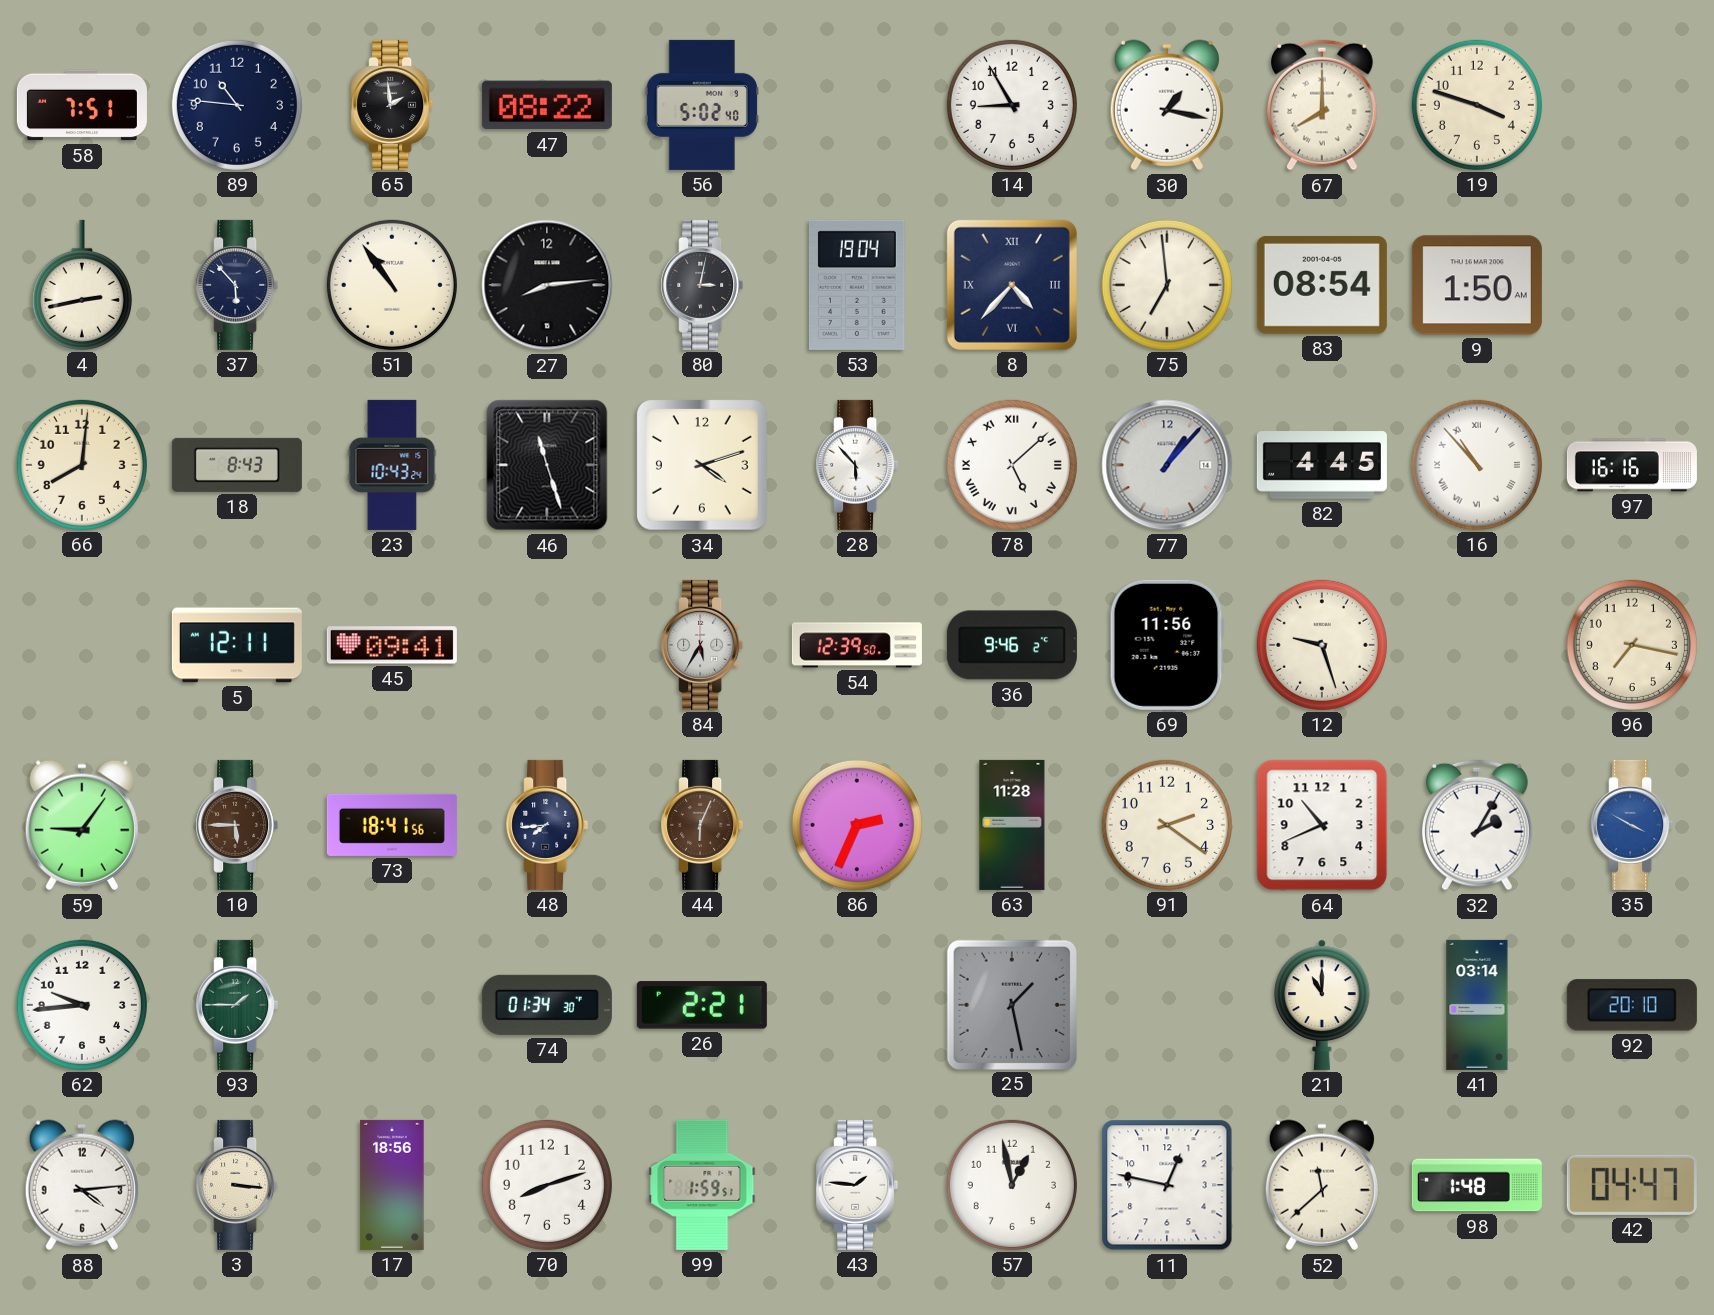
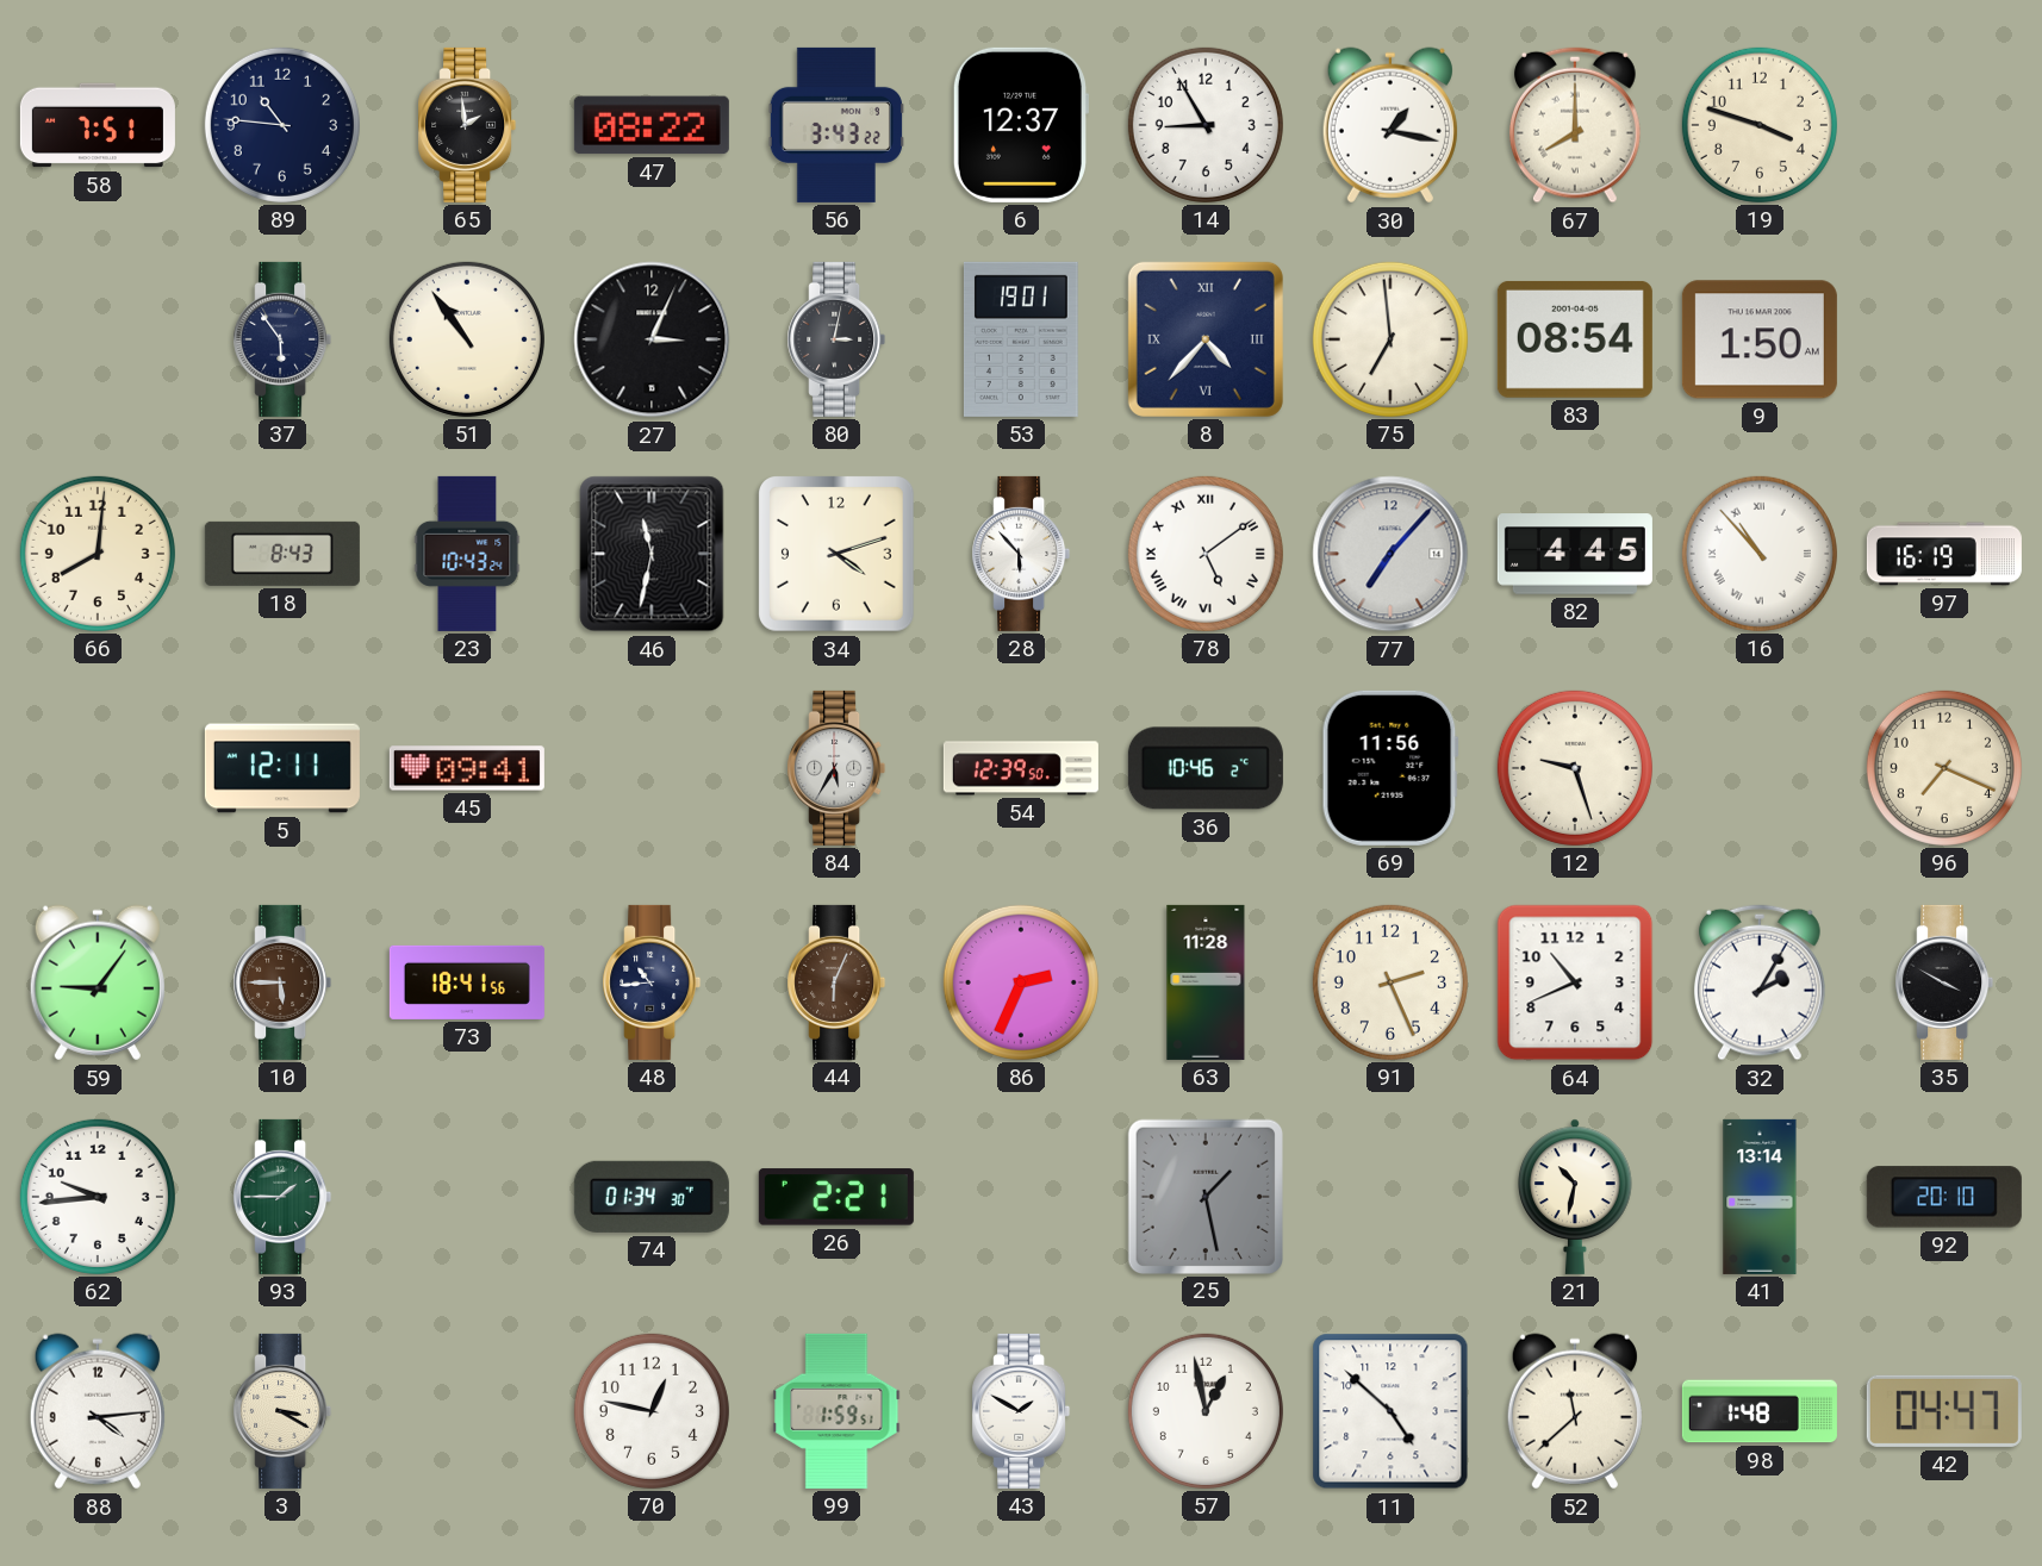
56: 5:02 -> 3:43 (836, 125)
6: none -> 12:37 (1020, 125)
4: 2:43 -> none (82, 285)
37: 5:53 -> 5:54 (282, 339)
27: 8:14 -> 3:04 (652, 339)
53: 19:04 -> 19:01 (1021, 339)
46: 11:27 -> 11:32 (652, 554)
78: 5:08 -> 5:09 (1206, 554)
77: 1:07 -> 7:07 (1390, 554)
97: 16:16 -> 16:19 (1944, 554)
36: 9:46 -> 10:46 (1206, 768)
96: 7:17 -> 7:19 (1944, 768)
48: 7:44 -> 10:44 (652, 982)
91: 2:21 -> 2:26 (1390, 982)
35 dial: blue -> black (1944, 982)
21: 11:00 -> 10:32 (1575, 1197)
41: 03:14 -> 13:14 (1760, 1197)
3: 3:16 -> 3:20 (282, 1411)
17: 18:56 -> none (392, 1185)
70: 8:12 -> 12:47 (652, 1411)
43: 1:46 -> 1:50 (1021, 1411)
11: 12:47 -> 4:52 (1390, 1411)
